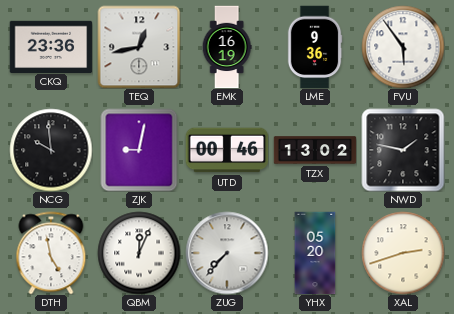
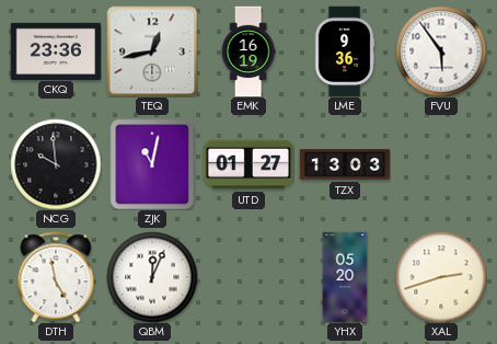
ZJK: 9:02 -> 11:02 (152, 164)
UTD: 00:46 -> 01:27 (248, 164)
TZX: 13:02 -> 13:03 (345, 164)
NWD: 1:47 -> none (403, 150)
ZUG: 7:37 -> none (227, 253)
